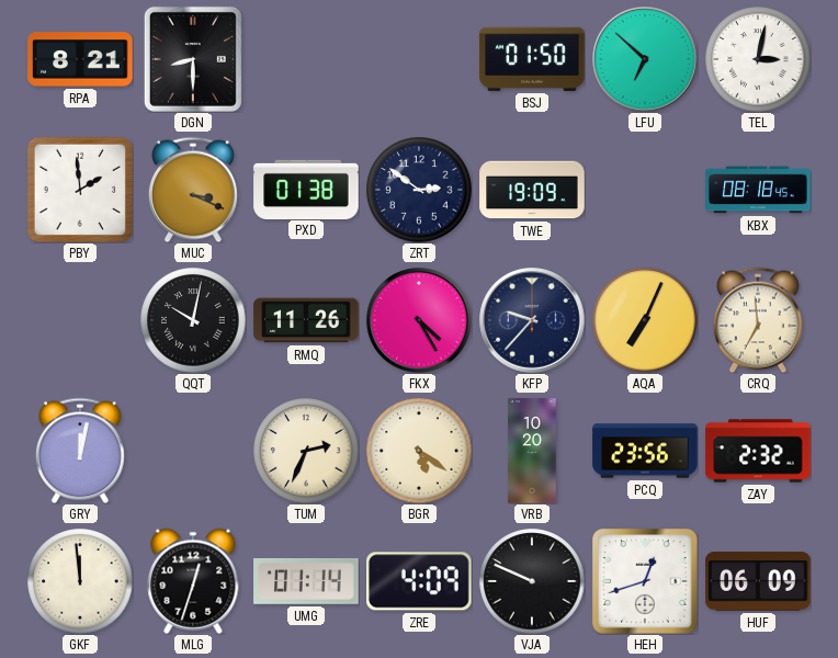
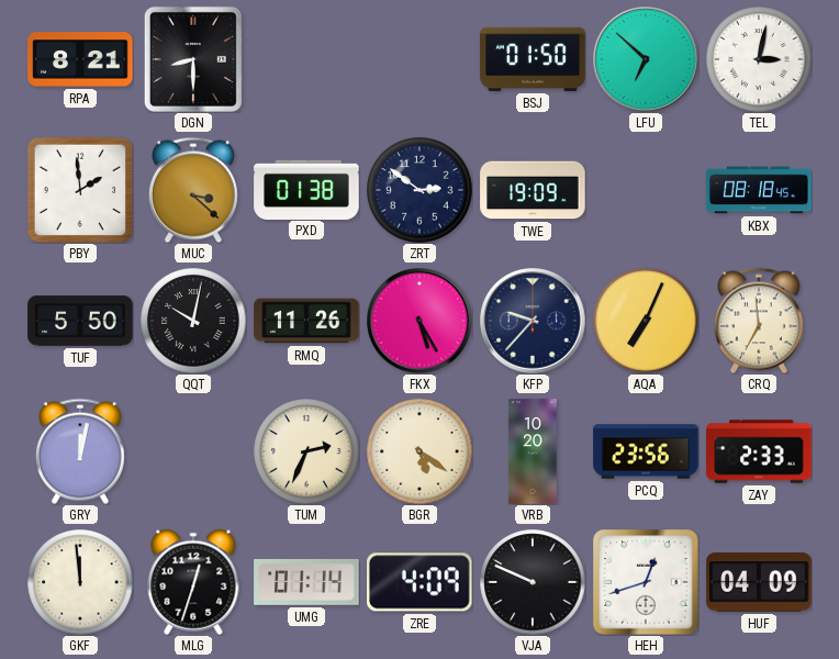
MUC: 3:19 -> 3:22 (193, 190)
TUF: none -> 5:50 (80, 321)
FKX: 4:25 -> 5:25 (419, 321)
ZAY: 2:32 -> 2:33 (759, 451)
HUF: 06:09 -> 04:09 (759, 582)
